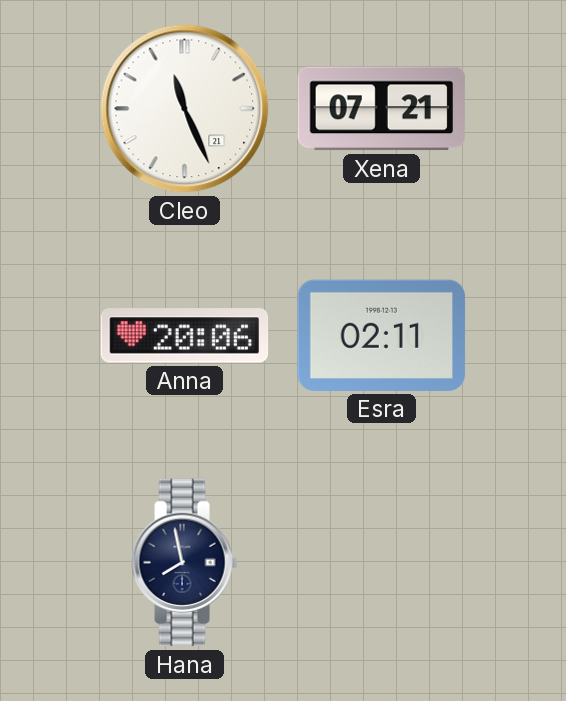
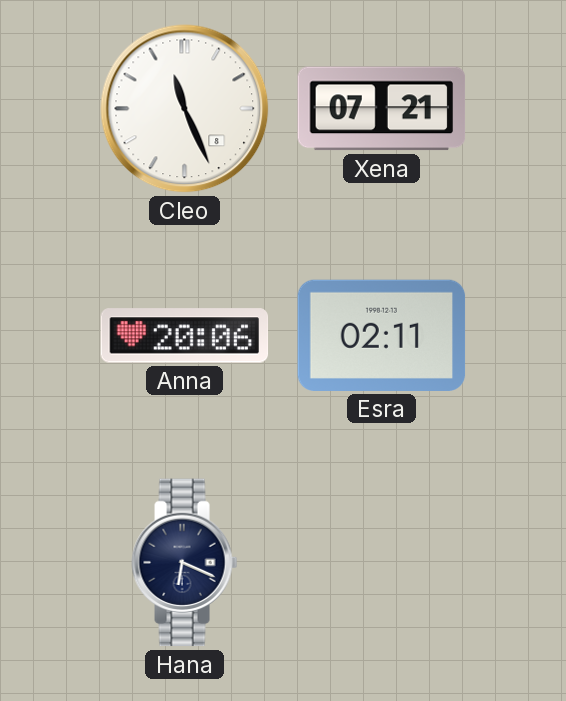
Cleo date: 21 -> 8 (185, 109)
Hana: 7:58 -> 6:19 (185, 563)
